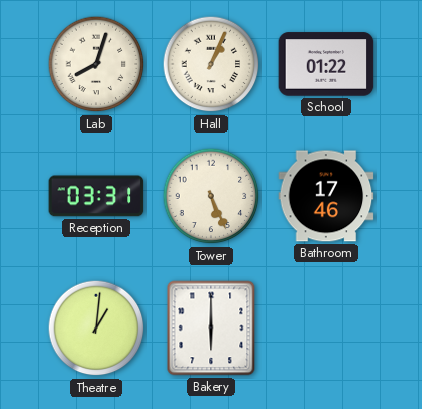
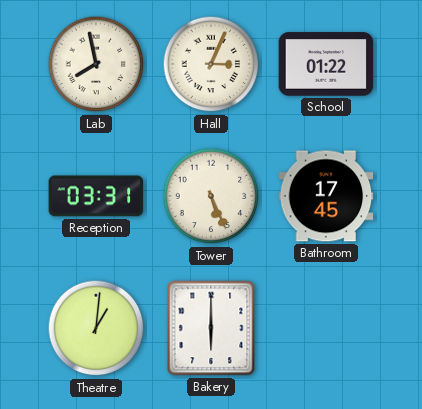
Lab: 8:03 -> 7:58 (96, 64)
Hall: 1:04 -> 3:04 (211, 64)
Bathroom: 17:46 -> 17:45 (326, 196)
